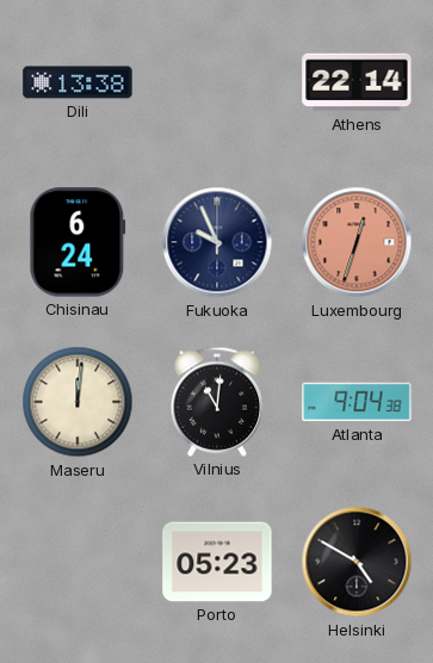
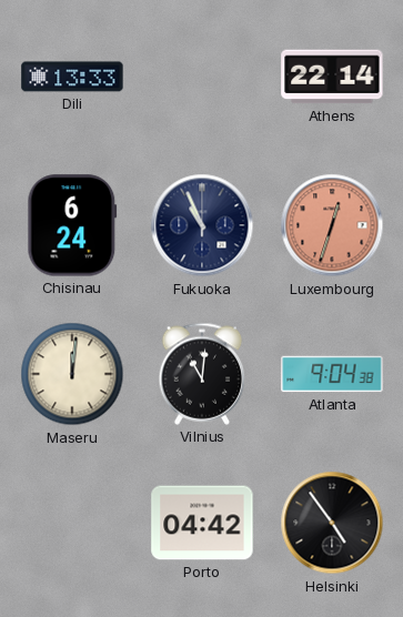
Dili: 13:38 -> 13:33 (72, 77)
Fukuoka: 9:56 -> 10:56 (202, 225)
Porto: 05:23 -> 04:42 (202, 523)
Helsinki: 4:50 -> 4:54 (332, 523)
